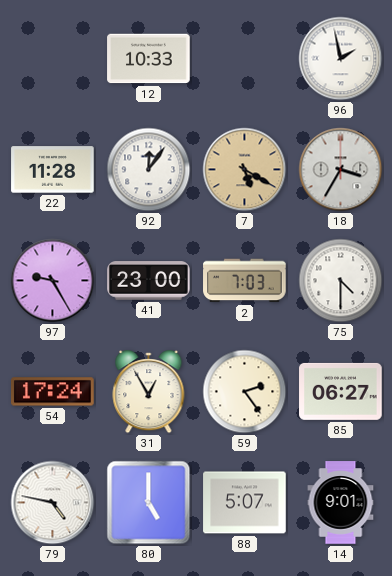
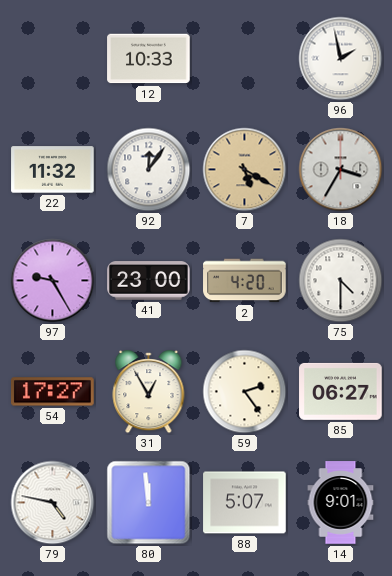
22: 11:28 -> 11:32 (53, 170)
2: 7:03 -> 4:20 (245, 281)
54: 17:24 -> 17:27 (53, 392)
80: 5:00 -> 11:59 (149, 503)
